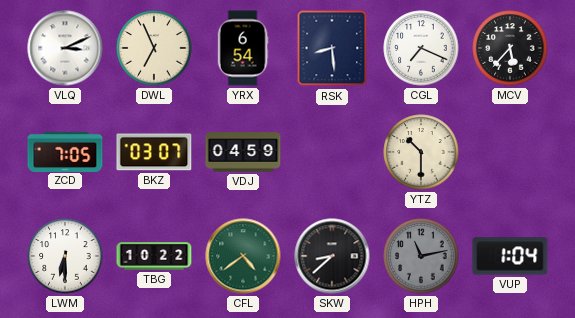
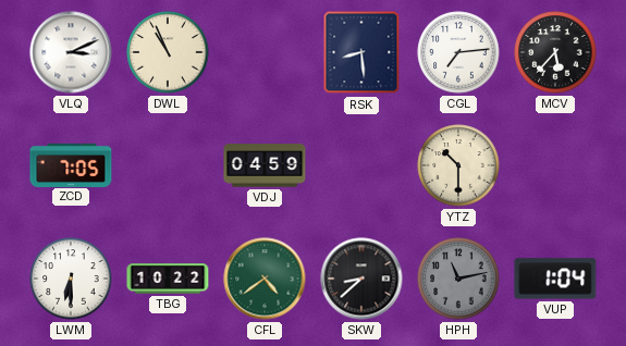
DWL: 6:56 -> 10:56 (168, 52)
YRX: 6:54 -> none (243, 48)
CGL: 7:19 -> 7:14 (458, 52)
BKZ: 03:07 -> none (154, 152)
